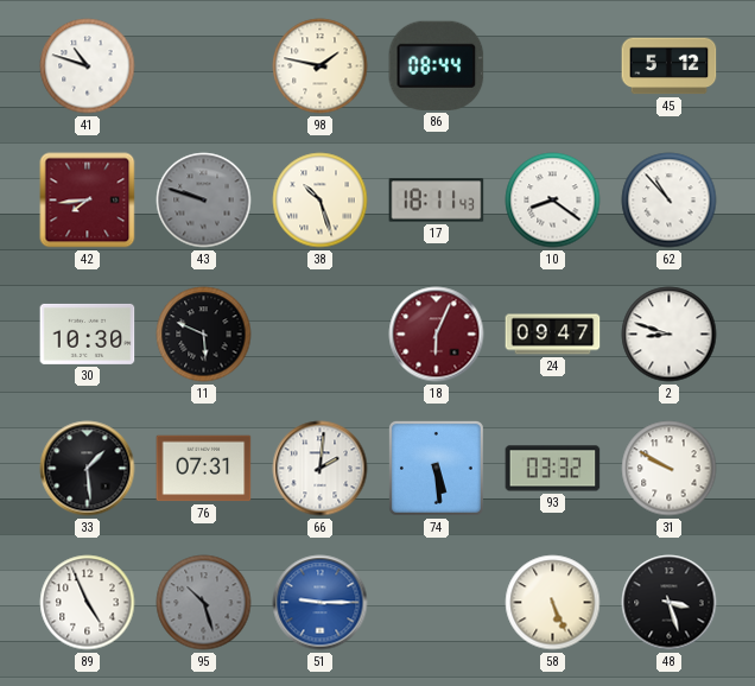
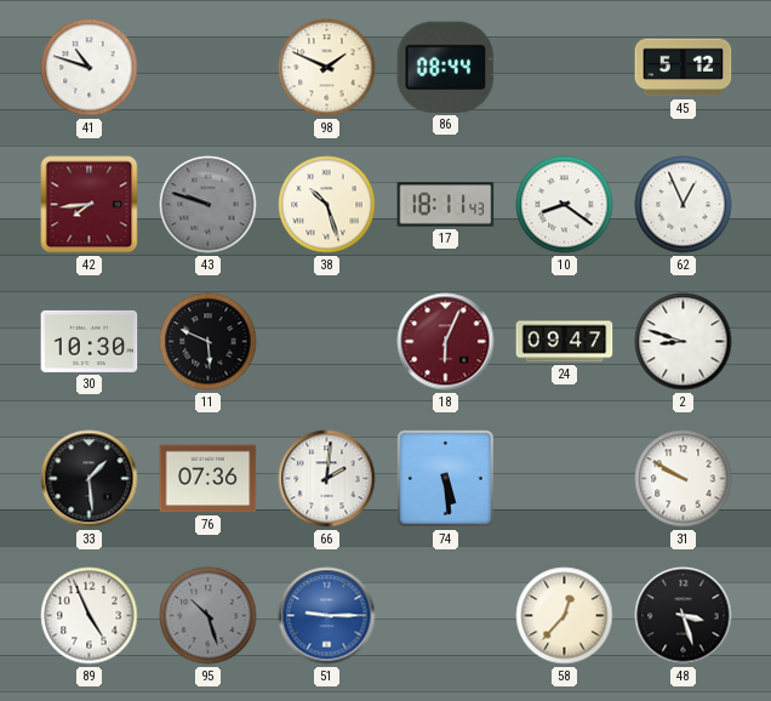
98: 1:47 -> 1:49 (327, 68)
62: 10:53 -> 12:56 (684, 205)
76: 07:31 -> 07:36 (209, 479)
93: 03:32 -> none (553, 469)
58: 5:26 -> 12:37 (565, 616)
